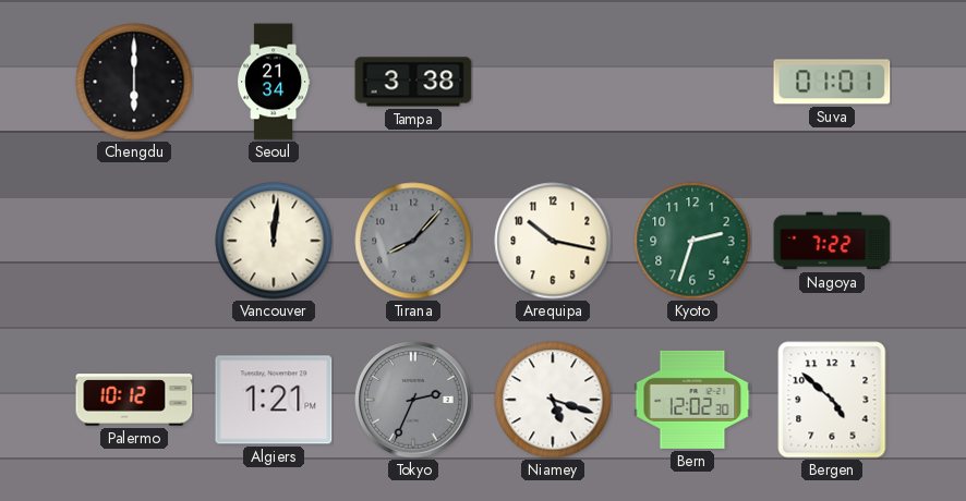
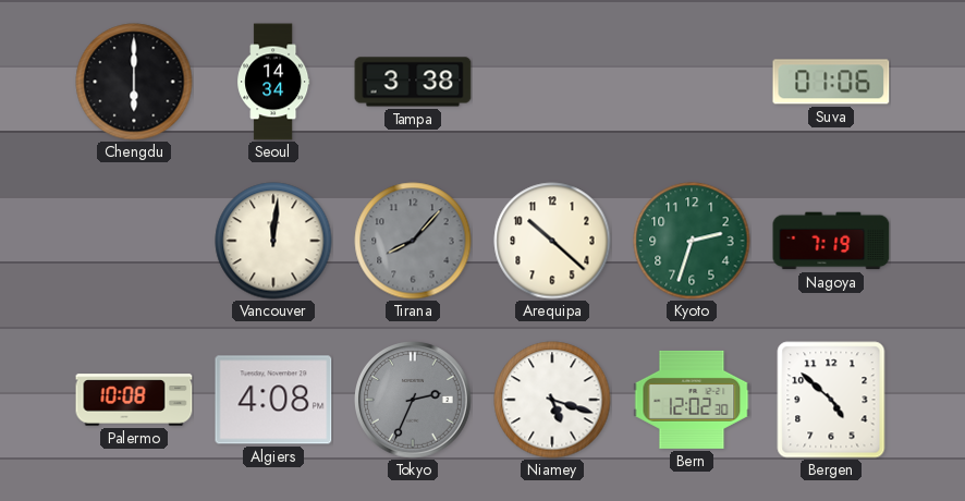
Seoul: 21:34 -> 14:34 (273, 82)
Suva: 01:01 -> 01:06 (831, 82)
Arequipa: 10:17 -> 10:22 (552, 241)
Nagoya: 7:22 -> 7:19 (831, 241)
Palermo: 10:12 -> 10:08 (134, 400)
Algiers: 1:21 -> 4:08 (273, 400)
